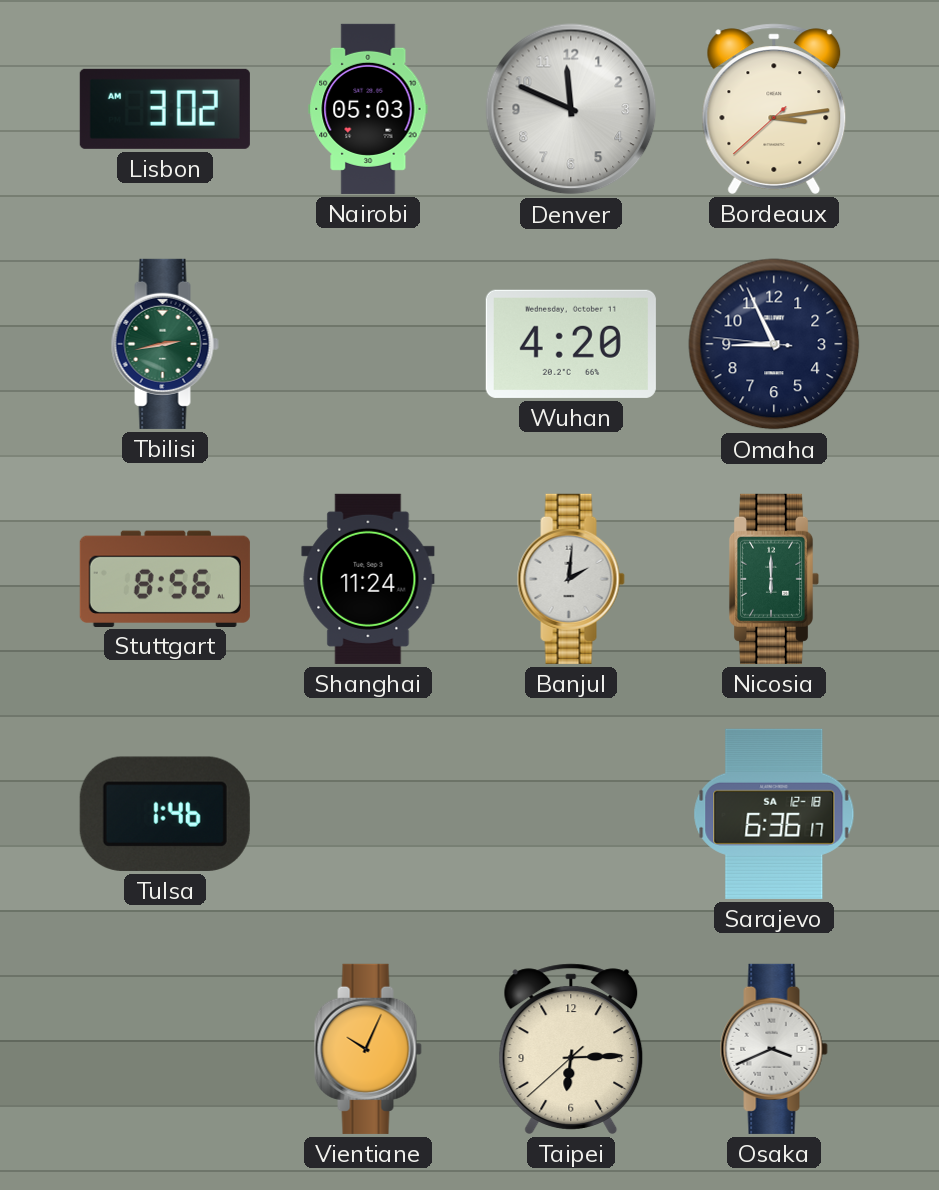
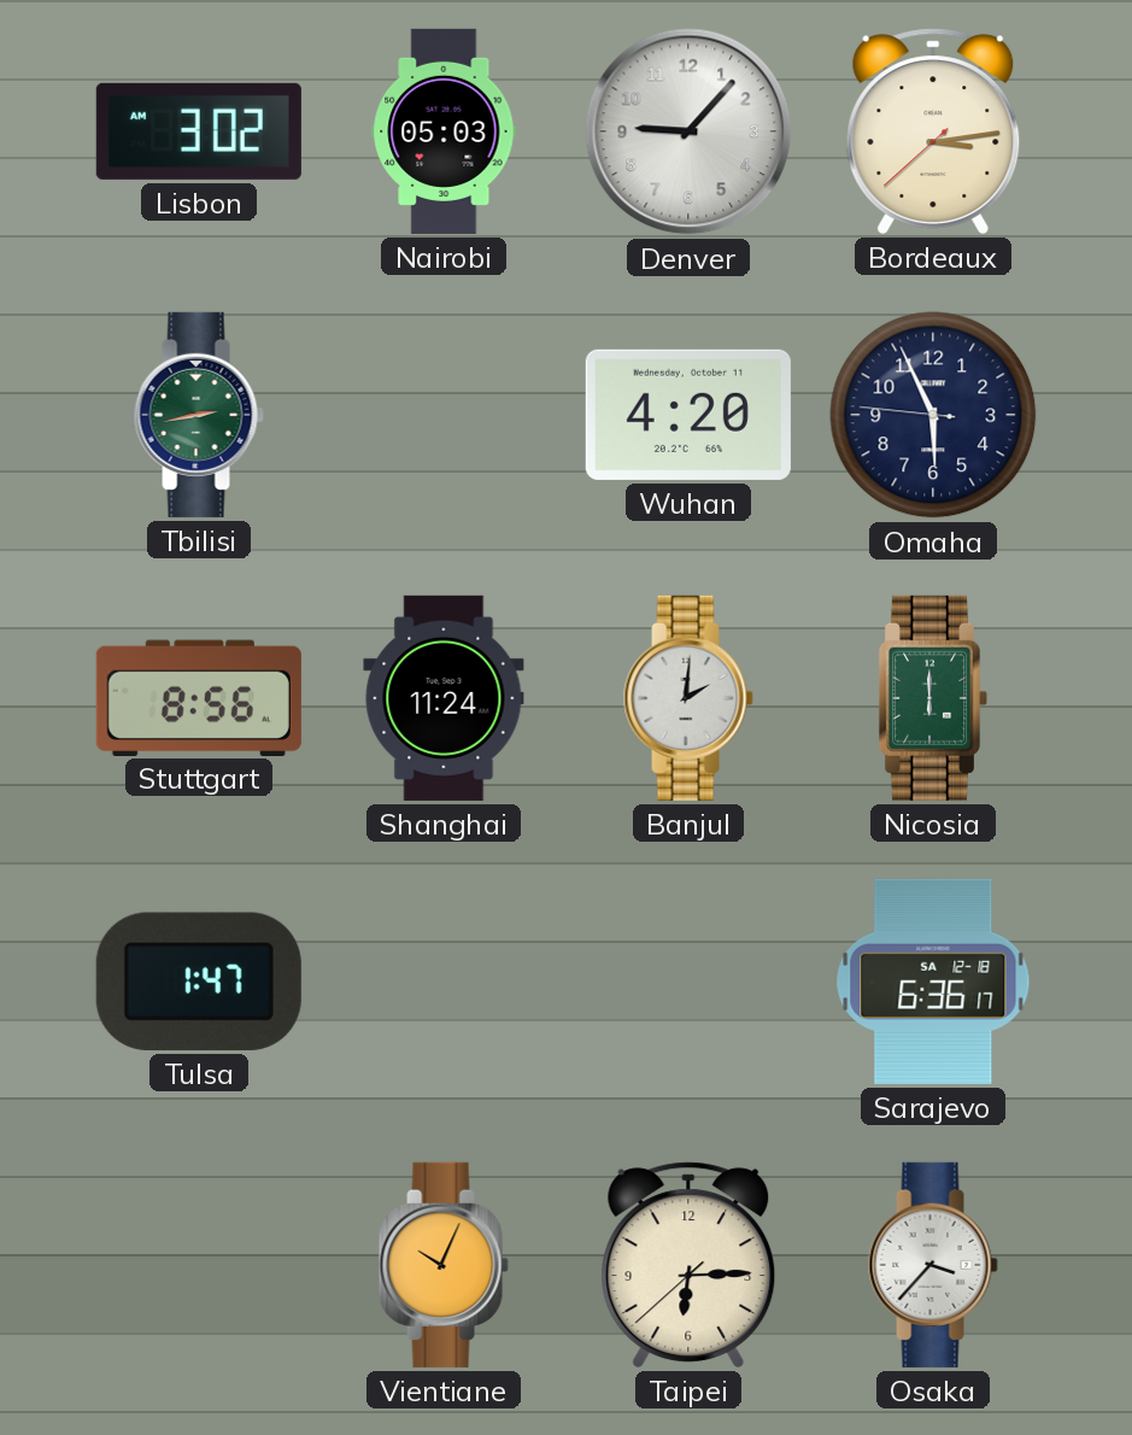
Denver: 11:49 -> 9:07 (688, 131)
Omaha: 8:55 -> 5:55 (933, 415)
Tulsa: 1:46 -> 1:47 (199, 982)
Osaka: 3:41 -> 3:37 (933, 1265)
